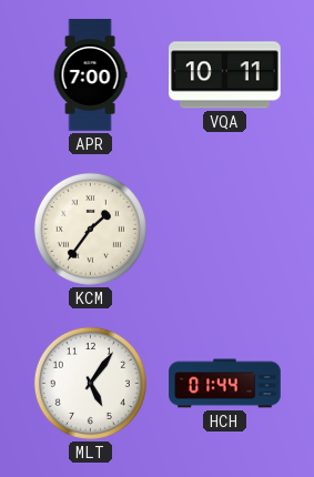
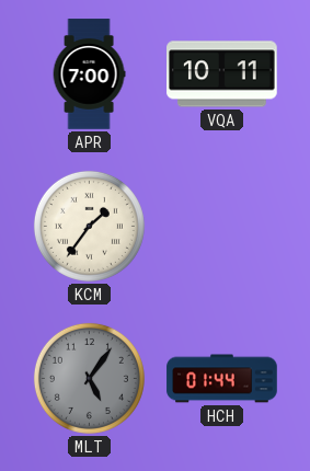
MLT dial: white -> grey (89, 378)
